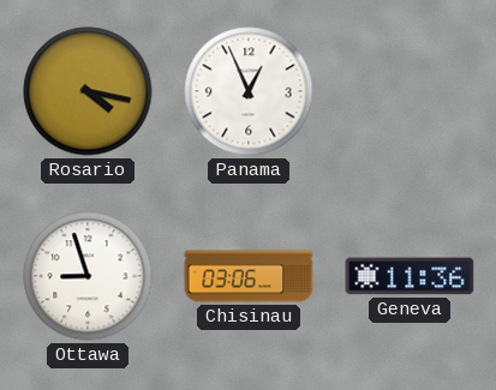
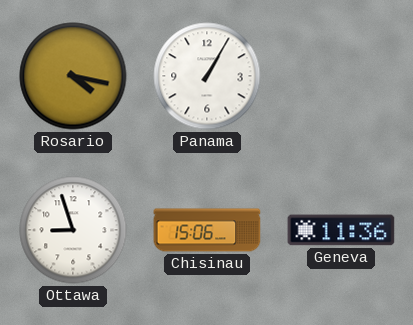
Panama: 12:56 -> 1:05 (207, 76)
Chisinau: 03:06 -> 15:06 (207, 230)
